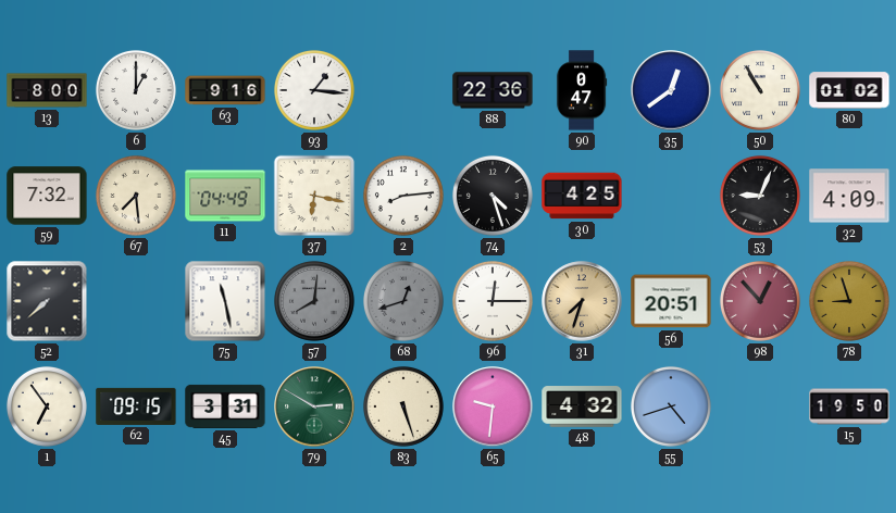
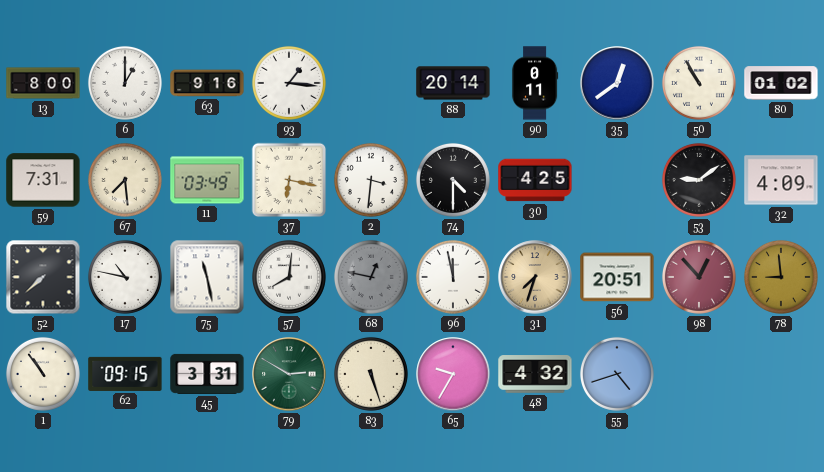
88: 22:36 -> 20:14 (453, 83)
90: 0:47 -> 0:11 (535, 83)
59: 7:32 -> 7:31 (43, 180)
11: 04:49 -> 03:49 (207, 180)
2: 8:14 -> 3:31 (371, 180)
74: 4:27 -> 4:30 (453, 180)
53: 9:04 -> 9:09 (699, 180)
17: none -> 10:47 (125, 277)
57 dial: grey -> white (289, 277)
68: 12:42 -> 12:47 (371, 277)
96: 12:15 -> 11:58 (453, 277)
78: 8:57 -> 8:59 (781, 277)
1: 6:54 -> 10:54 (43, 374)
65: 9:31 -> 9:35 (453, 374)
15: 19:50 -> none (849, 406)
